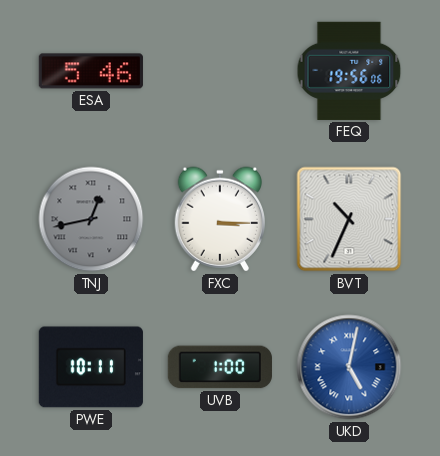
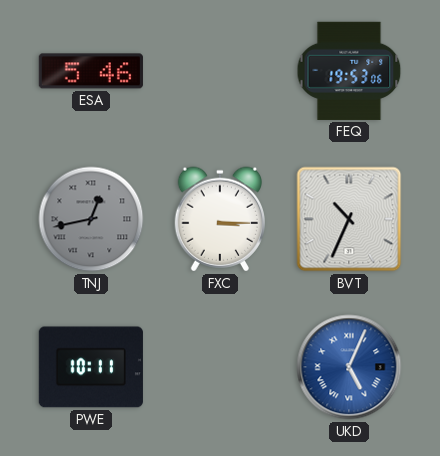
FEQ: 19:56 -> 19:53 (349, 71)
UVB: 1:00 -> none (220, 367)
UKD: 5:02 -> 5:04 (349, 367)
